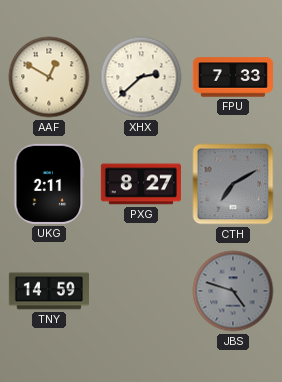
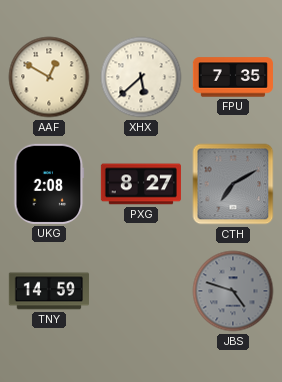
XHX: 2:38 -> 5:38 (141, 77)
FPU: 7:33 -> 7:35 (233, 77)
UKG: 2:11 -> 2:08 (49, 184)
